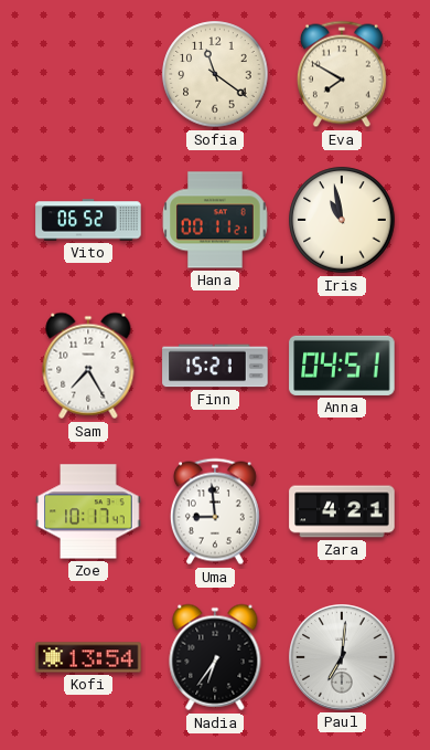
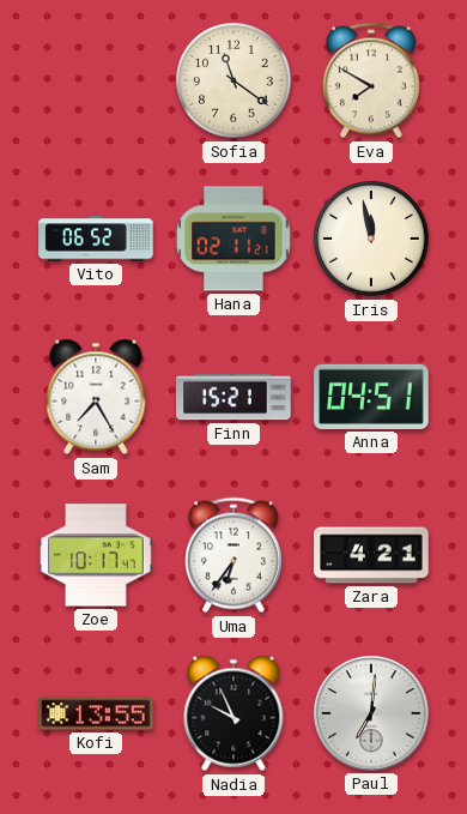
Hana: 00:11 -> 02:11 (233, 239)
Iris: 10:58 -> 11:58 (371, 239)
Uma: 8:59 -> 6:36 (233, 555)
Kofi: 13:54 -> 13:55 (96, 713)
Nadia: 6:36 -> 9:56 (233, 713)
